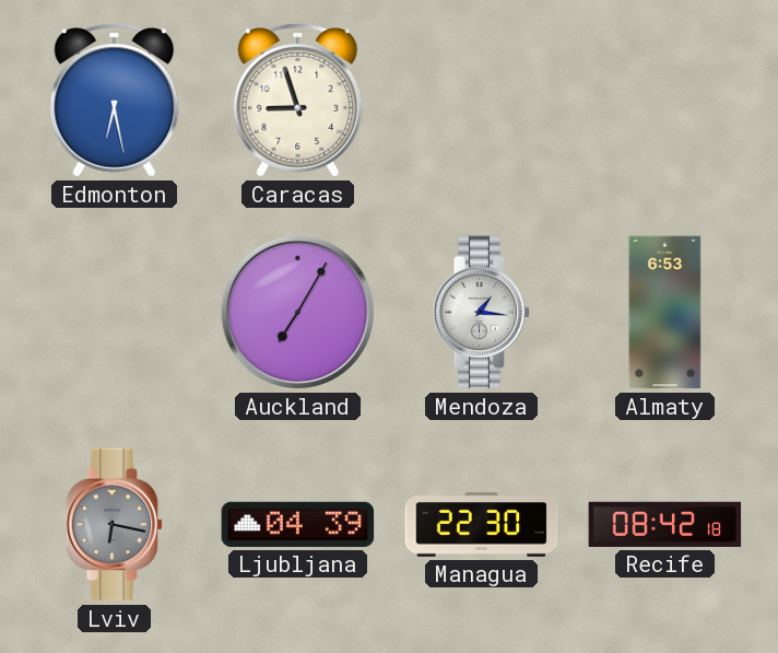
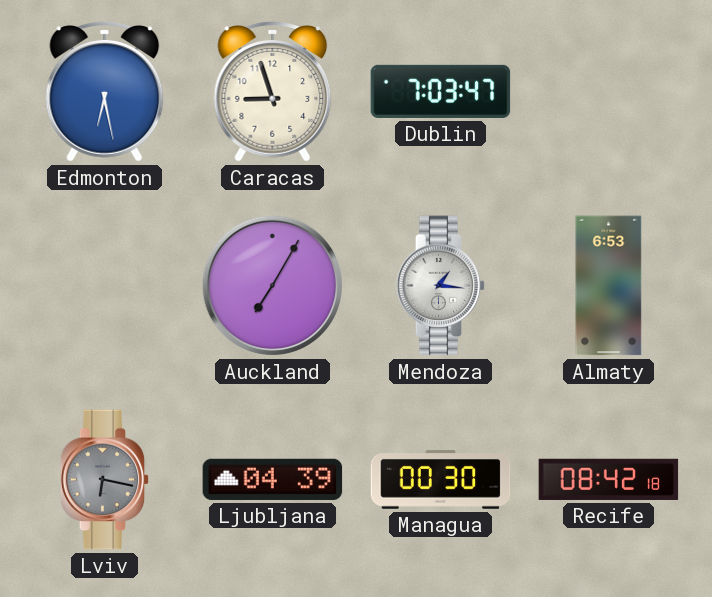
Dublin: none -> 7:03 (441, 91)
Managua: 22:30 -> 00:30 (441, 480)
